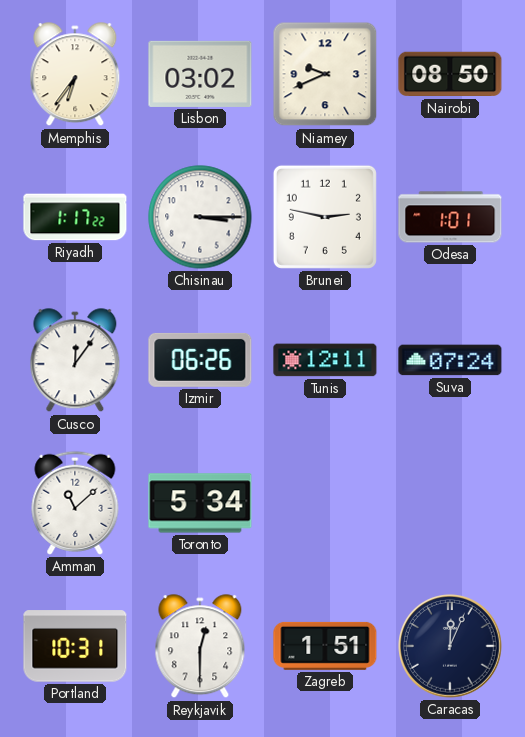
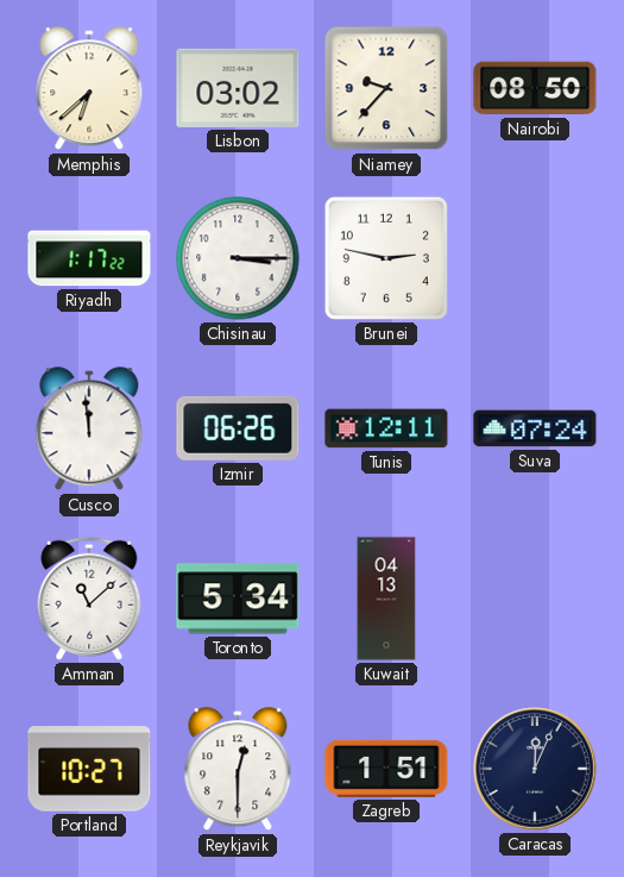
Memphis: 6:36 -> 6:38 (89, 89)
Niamey: 9:41 -> 9:37 (386, 88)
Odesa: 1:01 -> none (450, 217)
Cusco: 12:06 -> 11:59 (89, 430)
Kuwait: none -> 04:13 (386, 599)
Portland: 10:31 -> 10:27 (89, 769)
